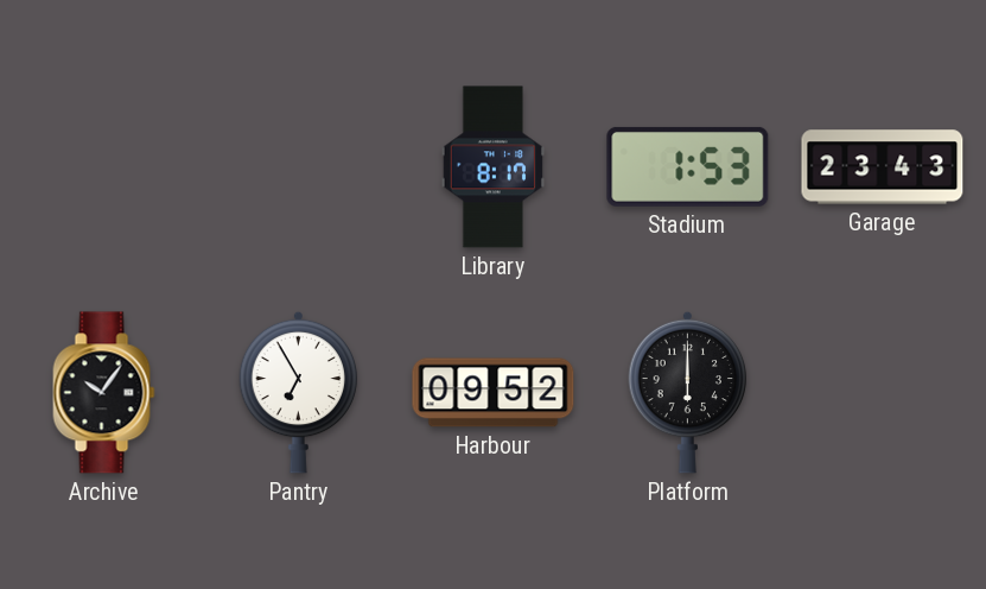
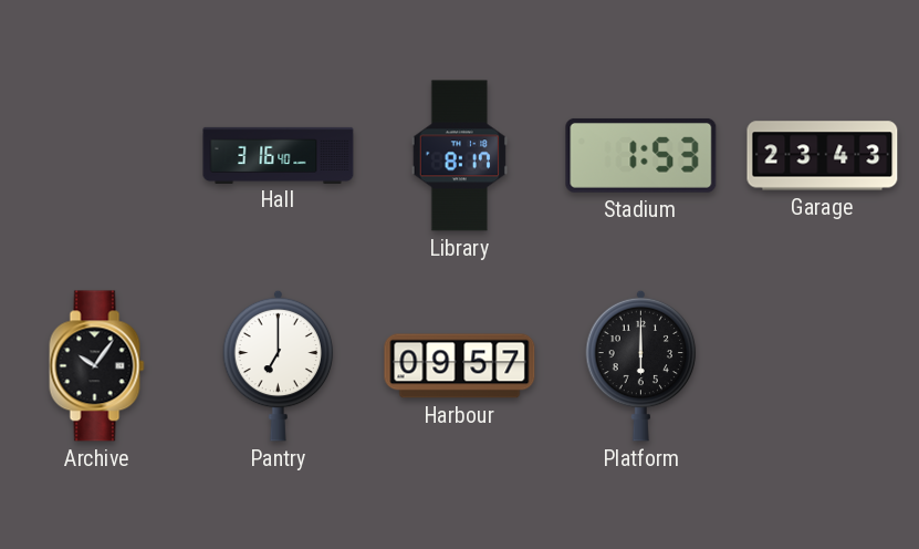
Hall: none -> 3:16 (279, 155)
Pantry: 6:55 -> 7:00 (279, 365)
Harbour: 09:52 -> 09:57 (460, 366)
